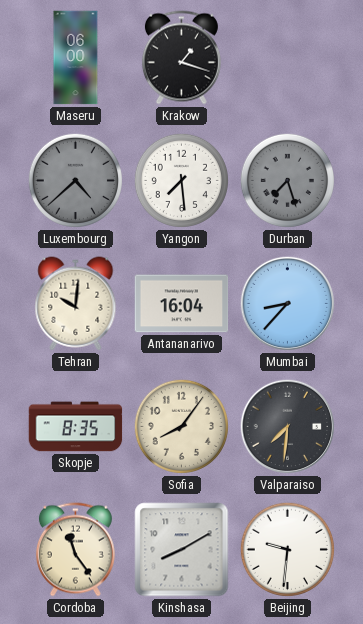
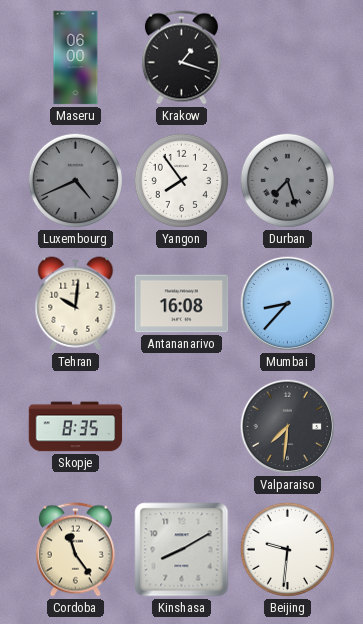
Luxembourg: 4:38 -> 4:41 (75, 180)
Yangon: 7:29 -> 7:54 (181, 180)
Antananarivo: 16:04 -> 16:08 (182, 304)
Sofia: 8:06 -> none (181, 426)
